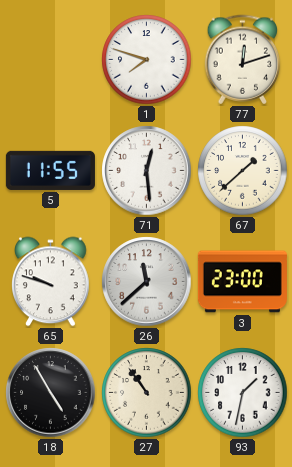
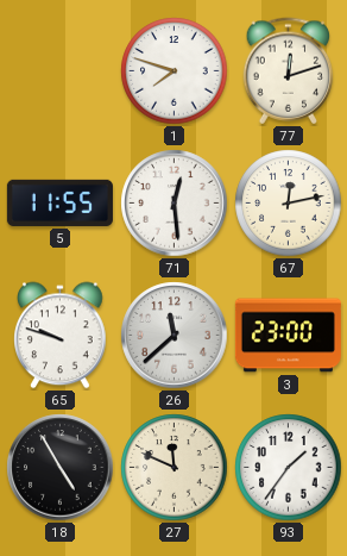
67: 1:38 -> 12:13 (289, 204)
27: 10:54 -> 11:49 (175, 468)
93: 1:32 -> 1:36 (289, 468)
